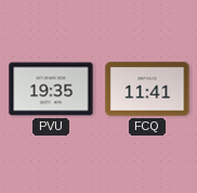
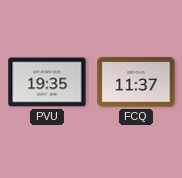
FCQ: 11:41 -> 11:37 (136, 82)
